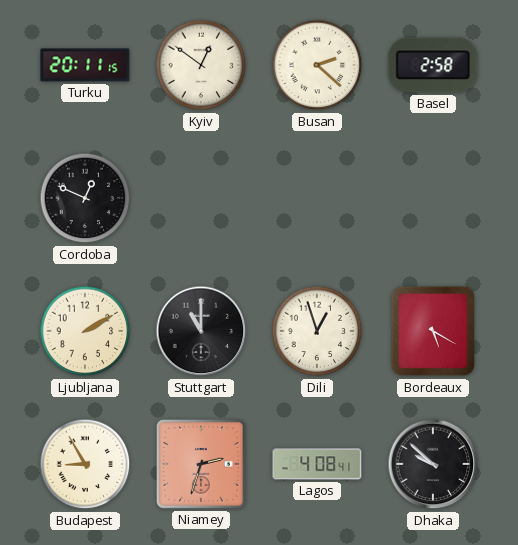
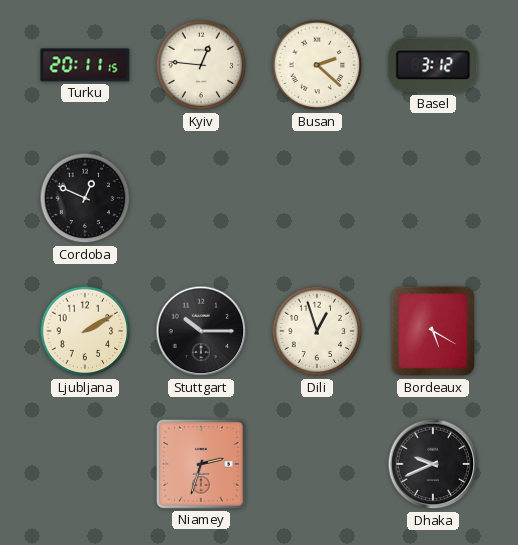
Kyiv: 12:51 -> 12:46 (201, 65)
Basel: 2:58 -> 3:12 (433, 65)
Stuttgart: 11:00 -> 10:15 (201, 331)
Budapest: 8:55 -> none (85, 464)
Lagos: 4:08 -> none (317, 464)
Dhaka: 9:52 -> 9:41 (433, 464)
